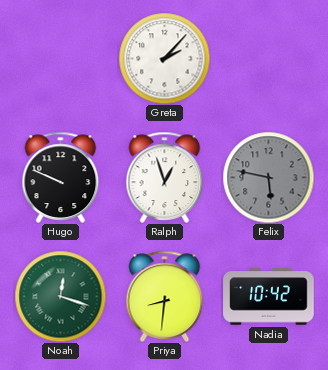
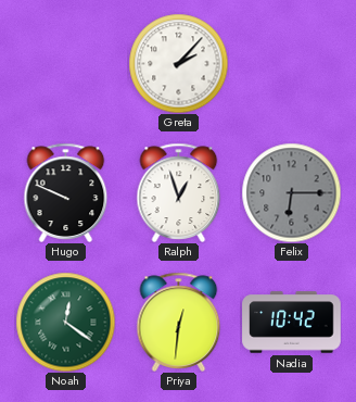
Felix: 5:47 -> 6:15 (291, 192)
Noah: 12:18 -> 12:21 (65, 322)
Priya: 8:31 -> 12:31 (179, 322)
